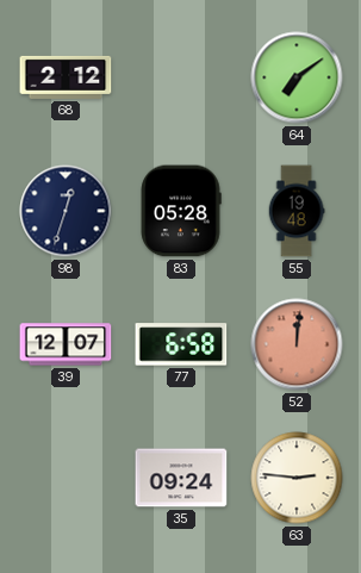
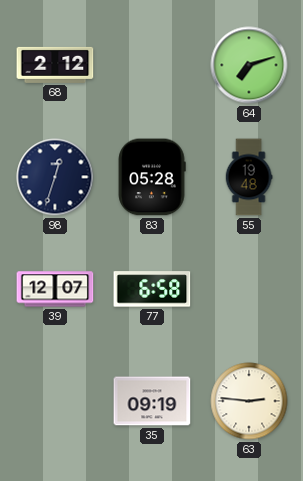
64: 7:09 -> 7:12 (249, 65)
52: 12:01 -> none (297, 344)
35: 09:24 -> 09:19 (152, 401)
